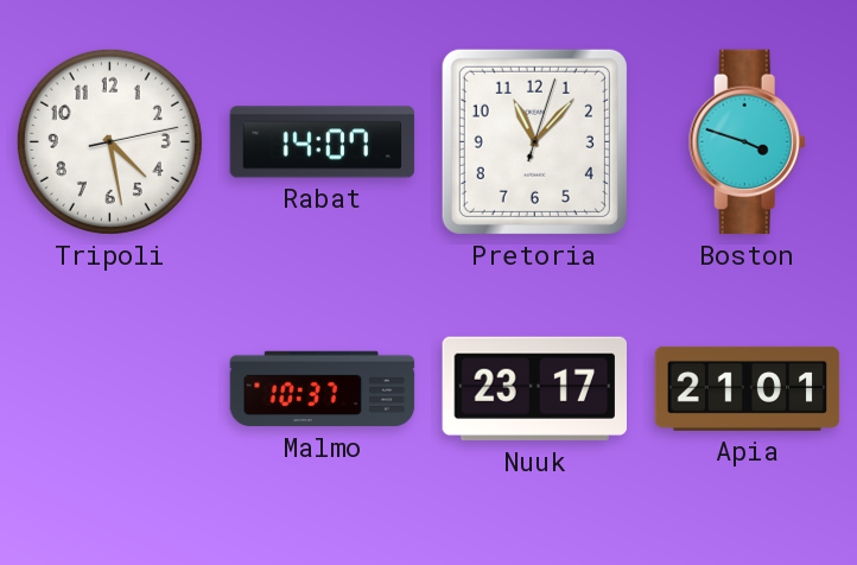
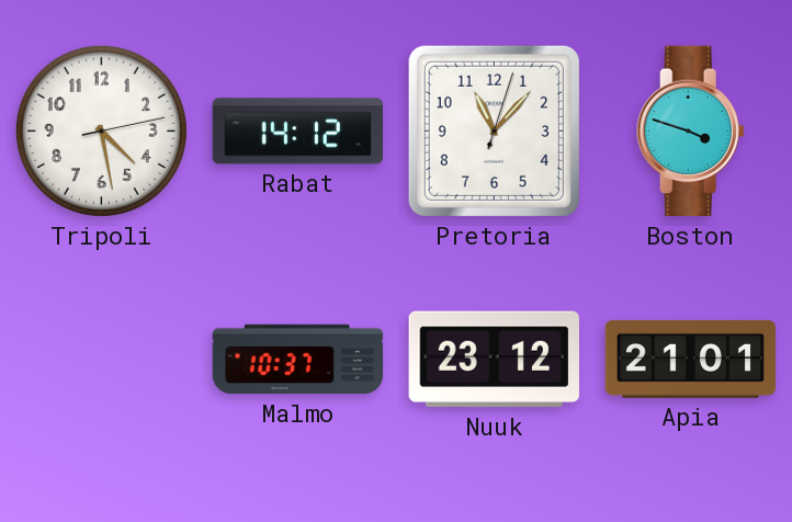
Rabat: 14:07 -> 14:12 (298, 132)
Nuuk: 23:17 -> 23:12 (494, 360)
